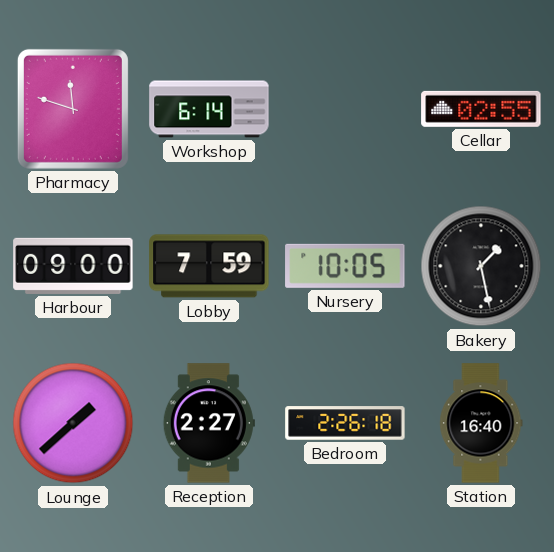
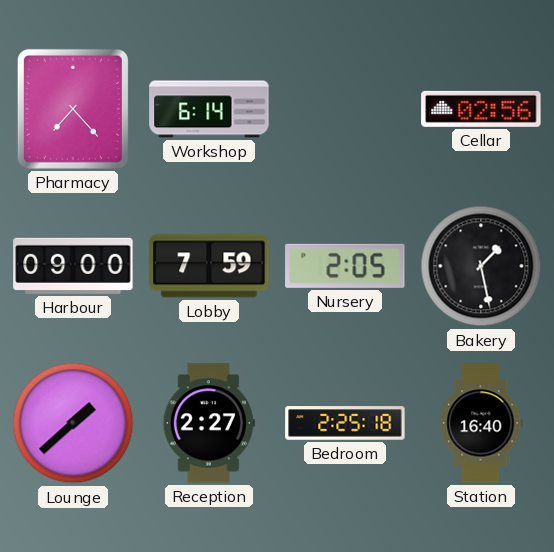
Pharmacy: 11:48 -> 7:23 (73, 109)
Cellar: 02:55 -> 02:56 (481, 109)
Nursery: 10:05 -> 2:05 (345, 266)
Bedroom: 2:26 -> 2:25 (345, 423)
